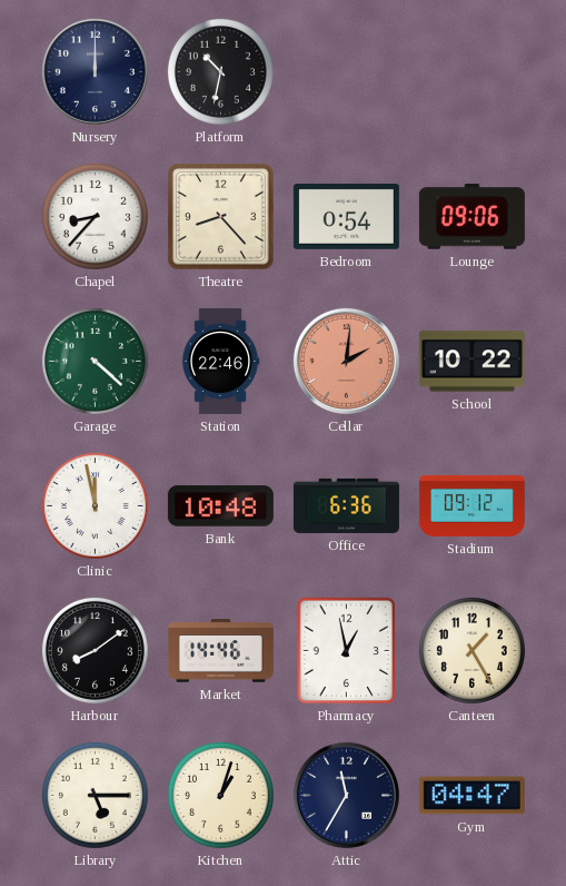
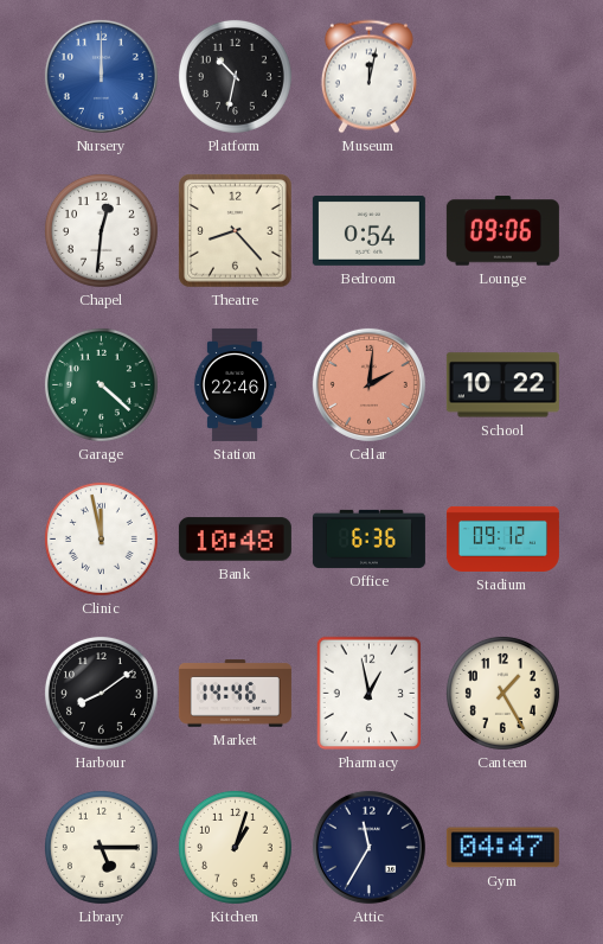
Nursery dial: navy -> blue (101, 76)
Museum: none -> 12:02 (368, 77)
Chapel: 8:37 -> 12:31 (101, 230)
